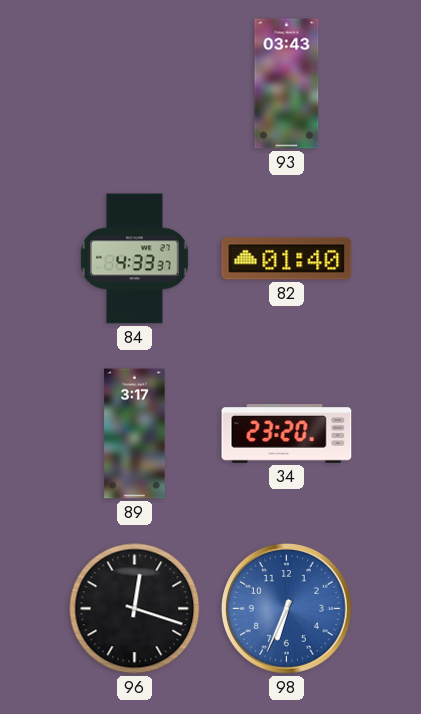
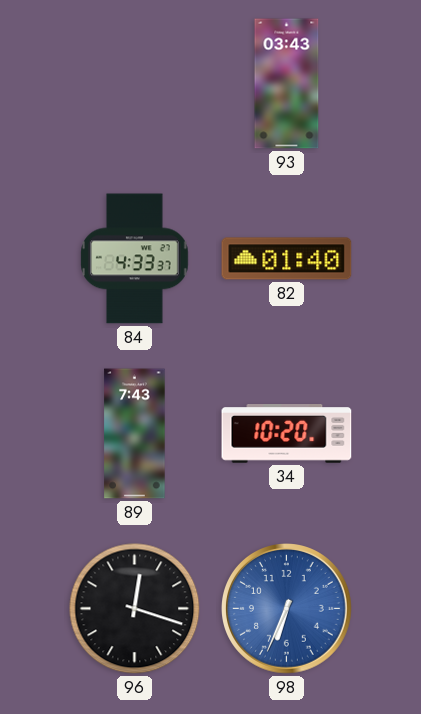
89: 3:17 -> 7:43 (135, 434)
34: 23:20 -> 10:20 (287, 434)
